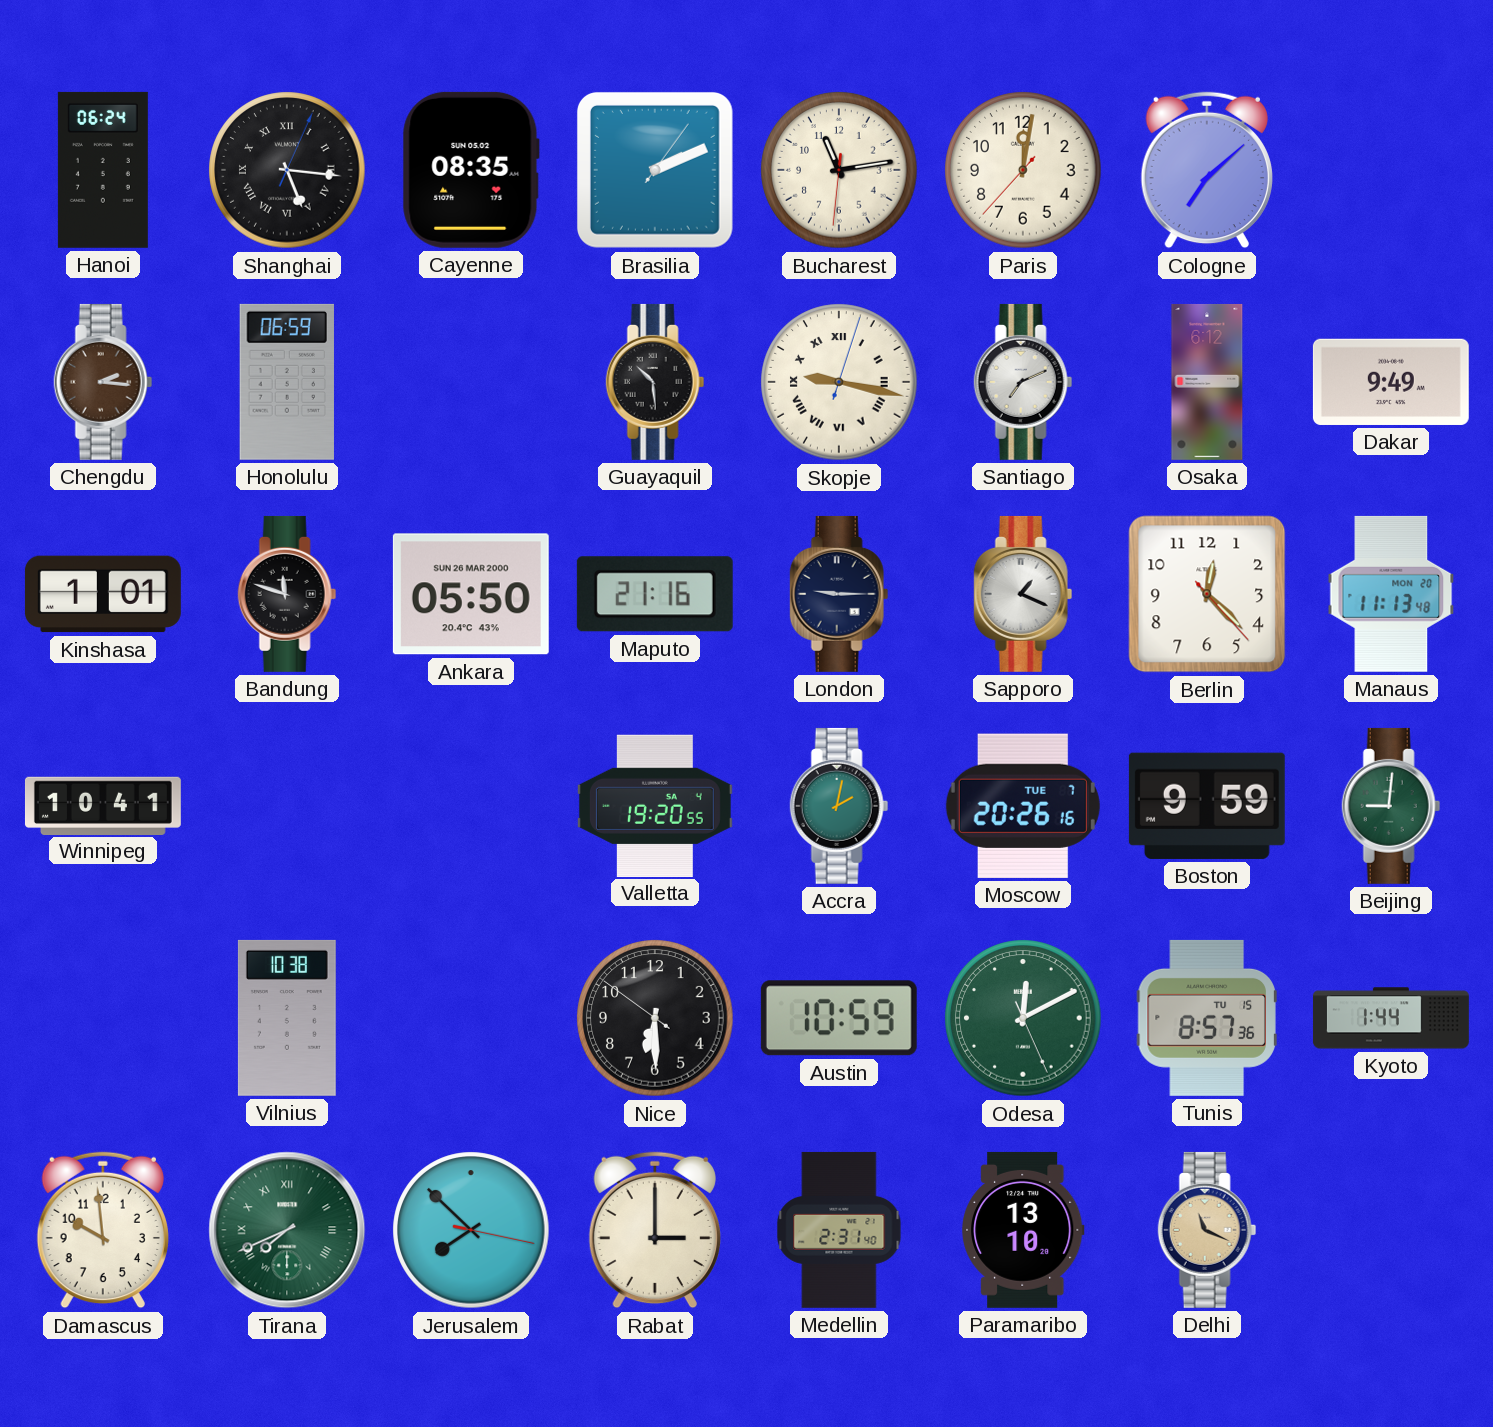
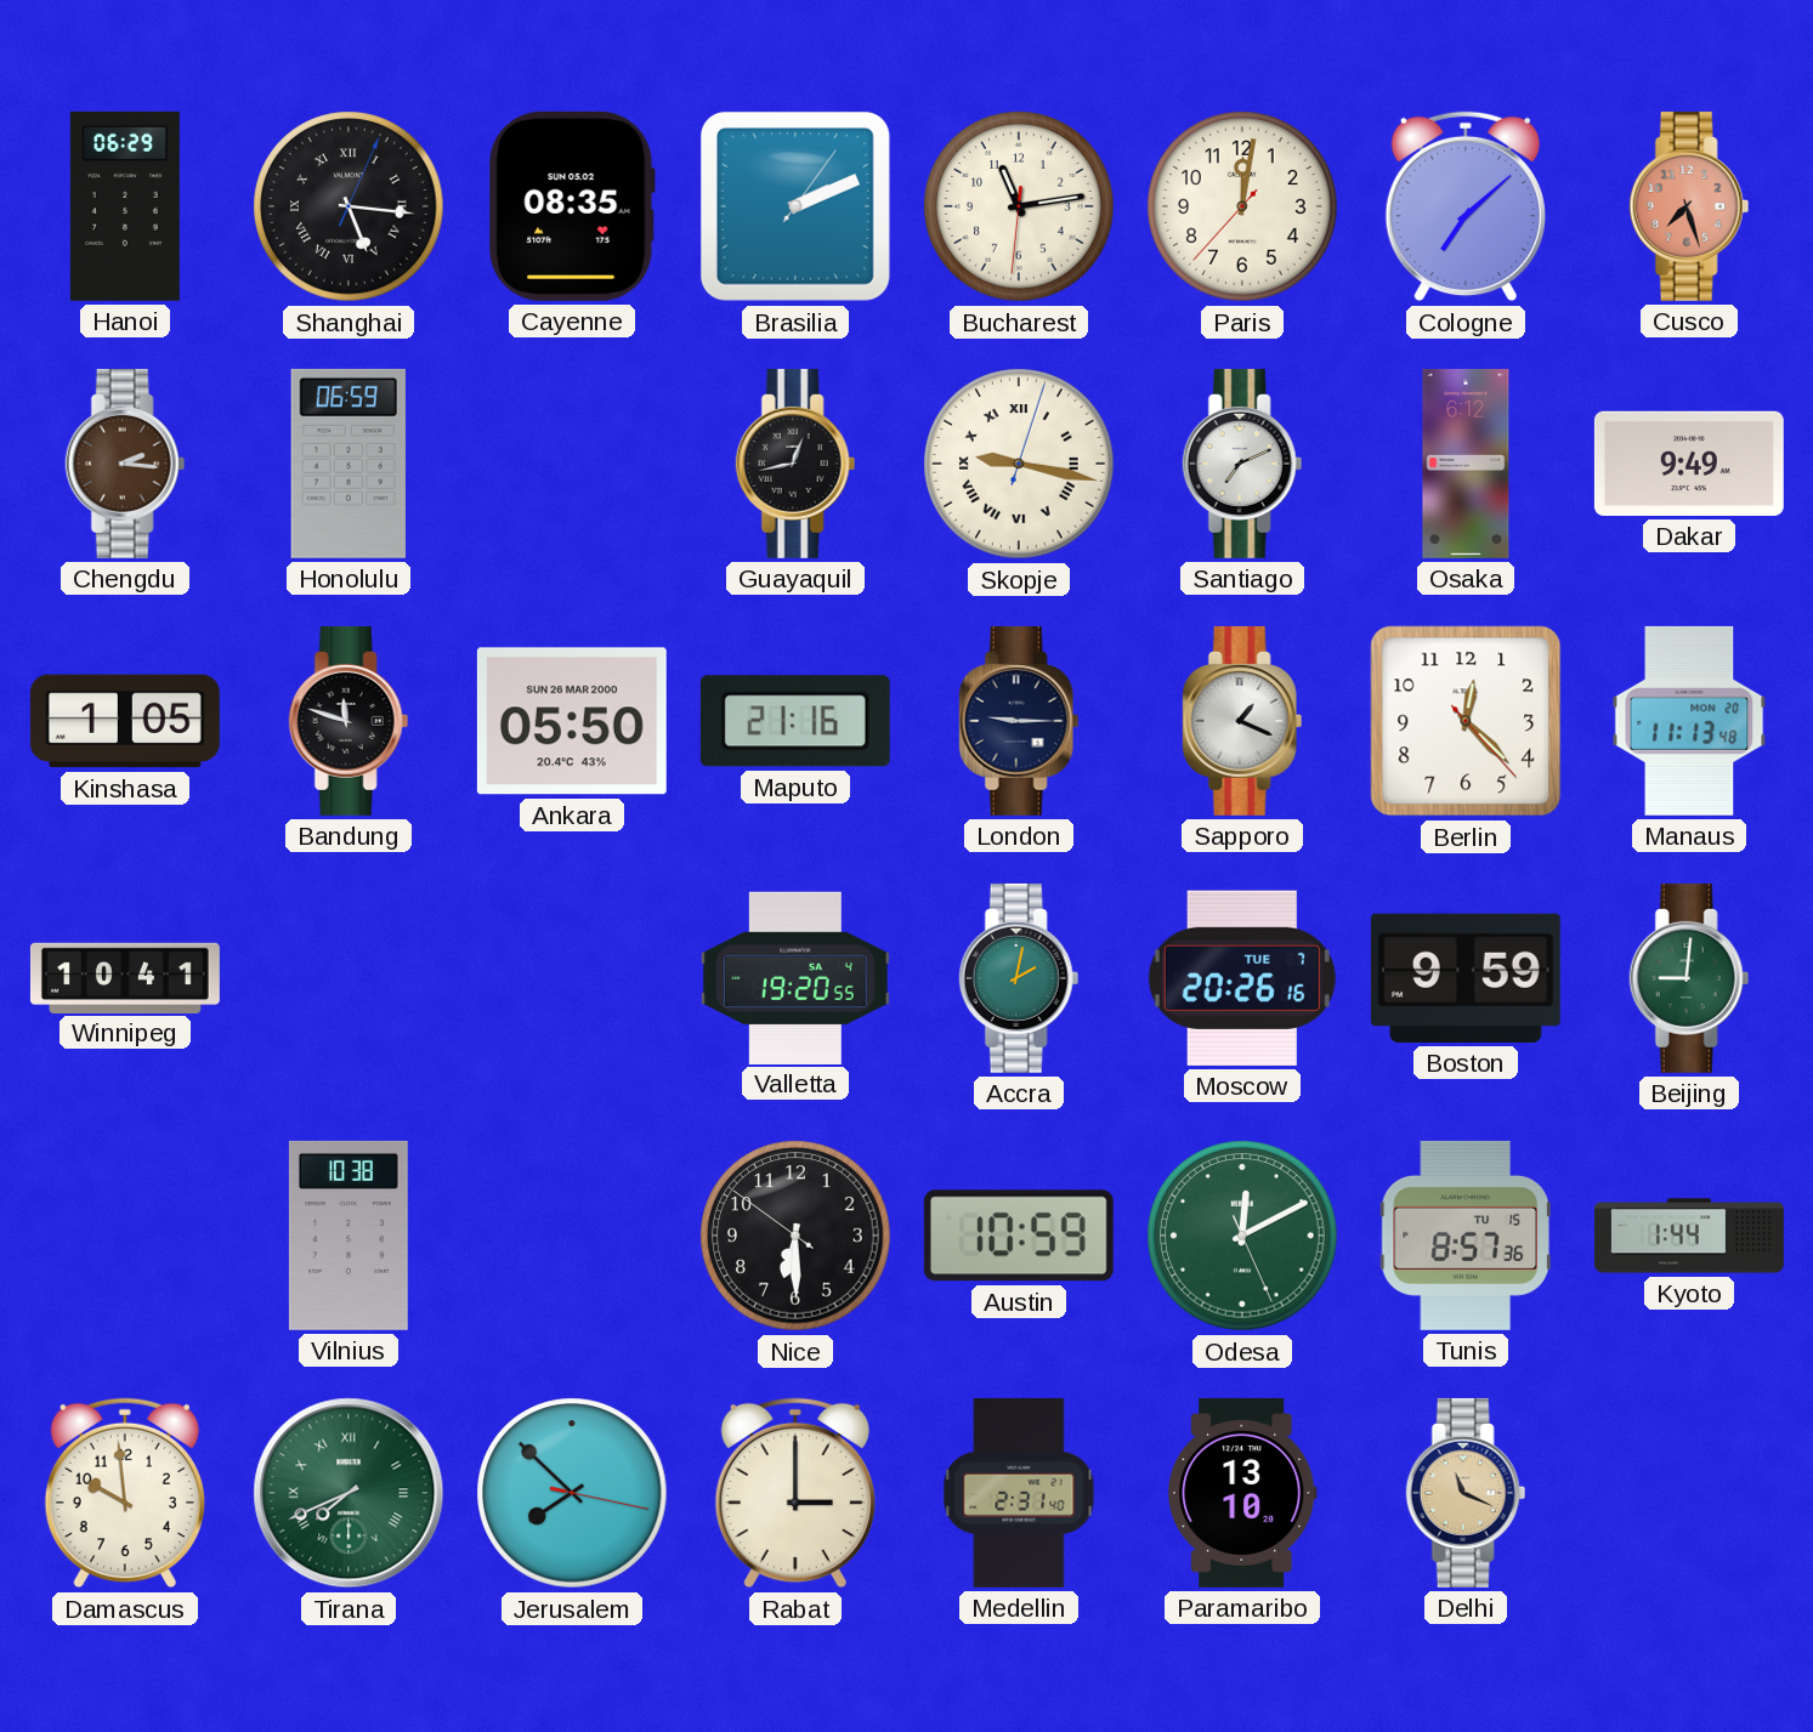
Hanoi: 06:24 -> 06:29 (125, 206)
Cusco: none -> 7:27 (1689, 206)
Guayaquil: 10:29 -> 12:43 (795, 464)
Kinshasa: 1:01 -> 1:05 (125, 721)
